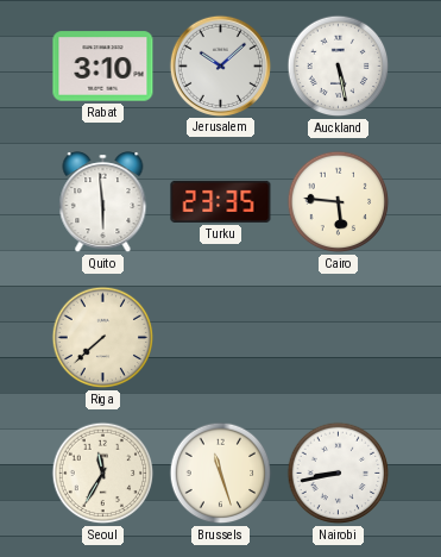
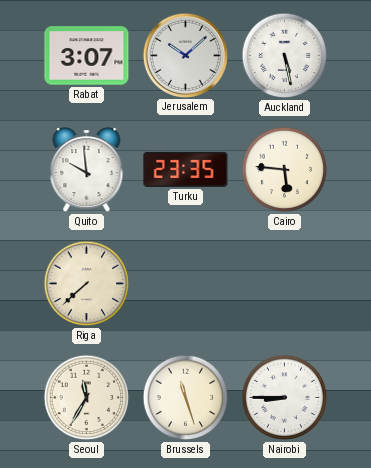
Rabat: 3:10 -> 3:07 (87, 56)
Quito: 5:59 -> 9:59 (87, 170)
Nairobi: 8:43 -> 8:45 (285, 398)
